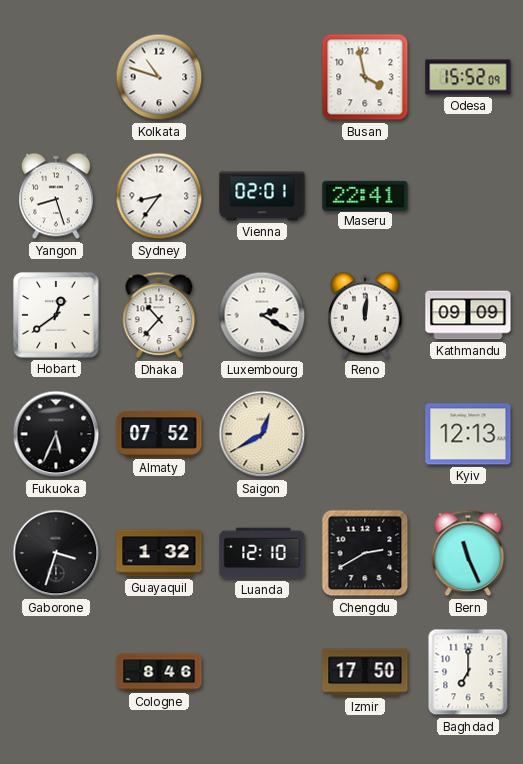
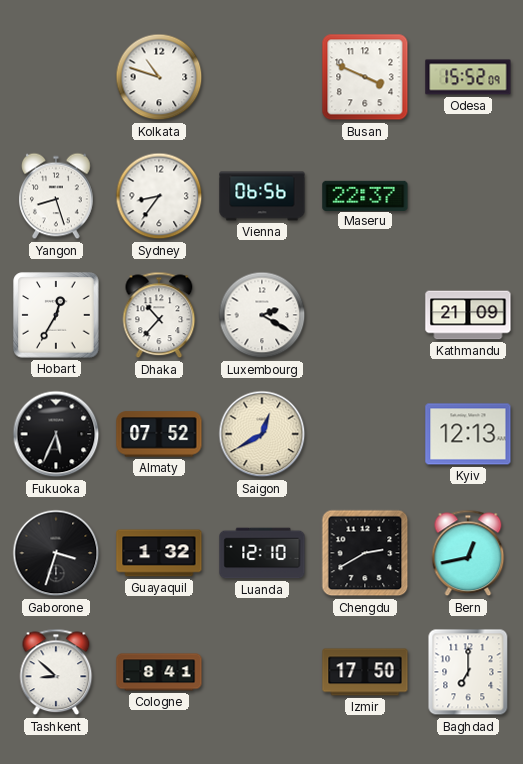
Busan: 3:58 -> 3:49 (365, 77)
Vienna: 02:01 -> 06:56 (262, 196)
Maseru: 22:41 -> 22:37 (365, 195)
Hobart: 12:39 -> 12:35 (56, 315)
Reno: 12:01 -> none (366, 315)
Kathmandu: 09:09 -> 21:09 (468, 315)
Bern: 11:26 -> 12:43 (468, 553)
Tashkent: none -> 8:52 (56, 672)
Cologne: 8:46 -> 8:41 (159, 672)
